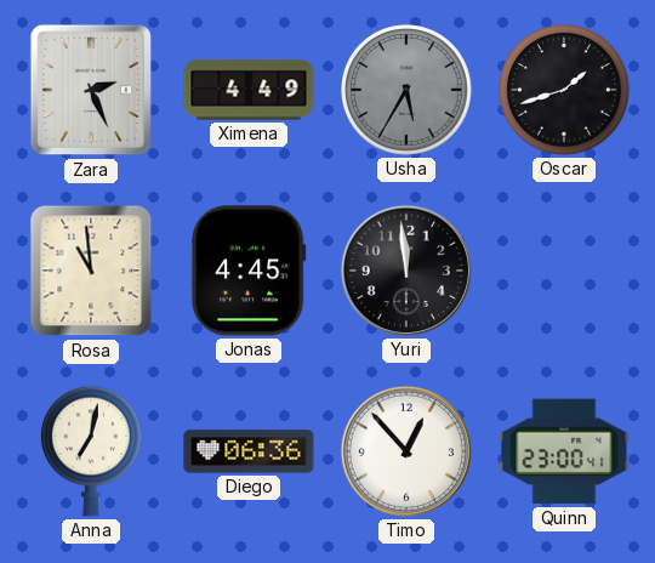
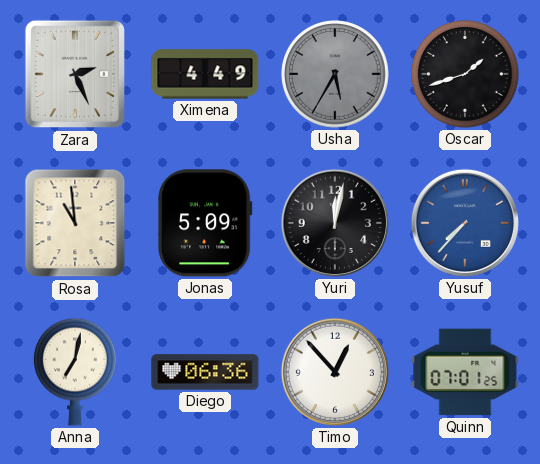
Jonas: 4:45 -> 5:09 (206, 223)
Yuri: 11:59 -> 12:02 (335, 223)
Yusuf: none -> 7:37 (465, 223)
Quinn: 23:00 -> 07:01 (465, 372)
